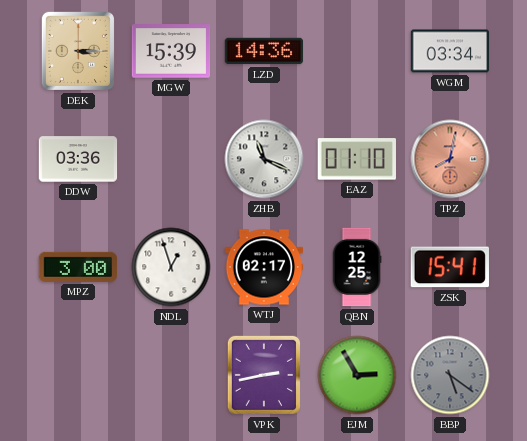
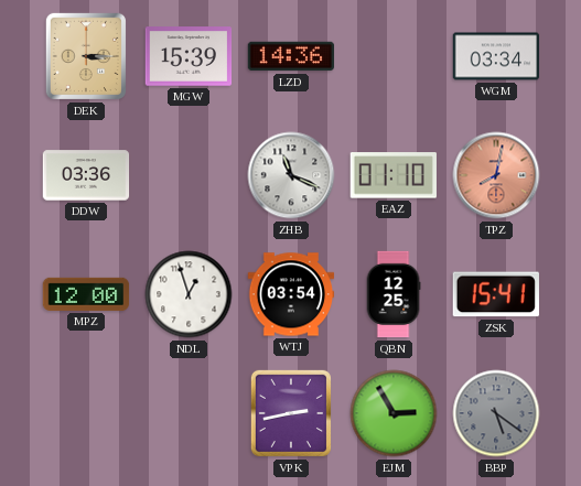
MPZ: 3:00 -> 12:00 (86, 294)
WTJ: 02:17 -> 03:54 (291, 294)
